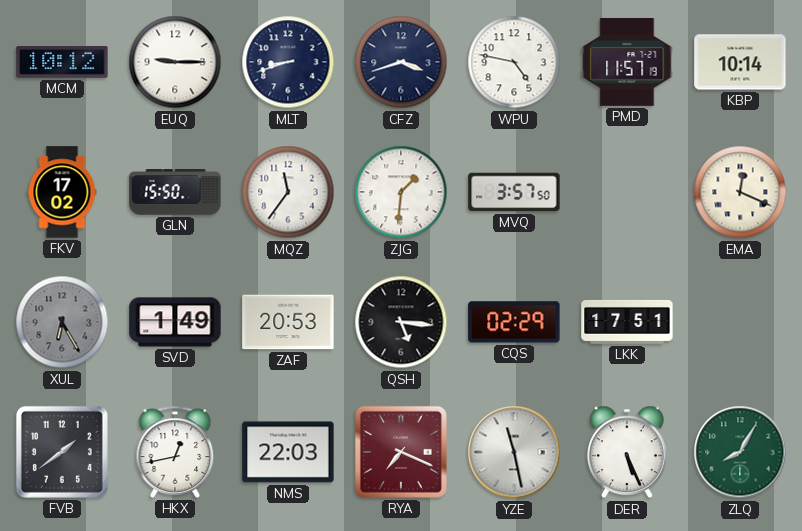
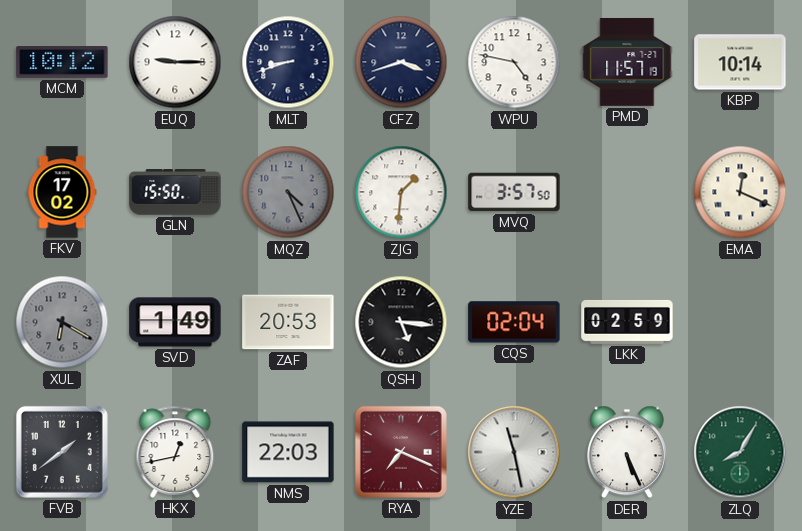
MQZ: 11:36 -> 4:26 (288, 192)
MQZ dial: white -> grey (288, 192)
XUL: 6:25 -> 6:20 (62, 322)
CQS: 02:29 -> 02:04 (514, 322)
LKK: 17:51 -> 02:59 (627, 322)
